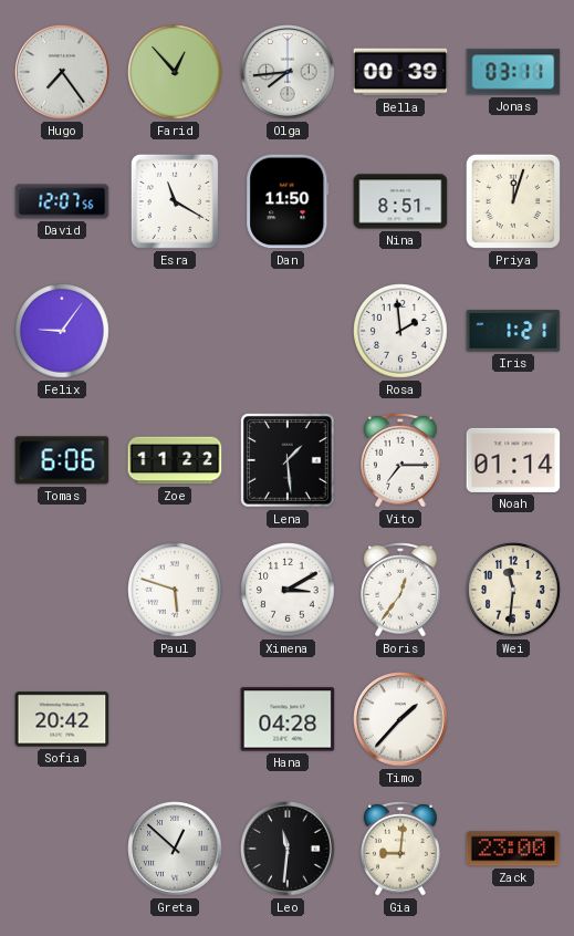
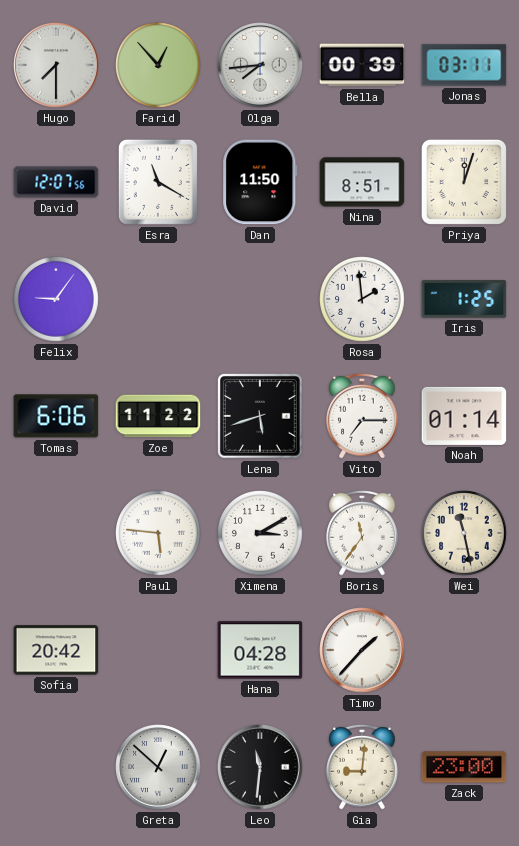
Hugo: 7:24 -> 7:30 (56, 65)
Iris: 1:21 -> 1:25 (464, 299)
Lena: 1:29 -> 5:42 (261, 417)
Paul: 5:48 -> 5:46 (158, 533)
Boris: 12:36 -> 11:36 (362, 533)
Wei: 11:31 -> 11:28 (464, 533)
